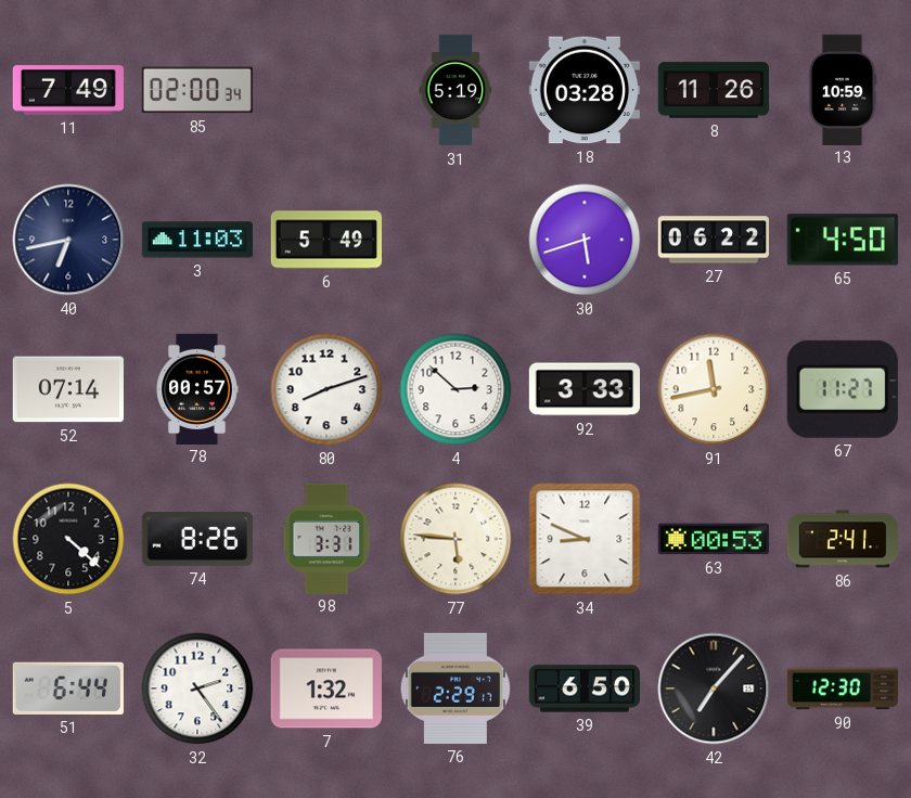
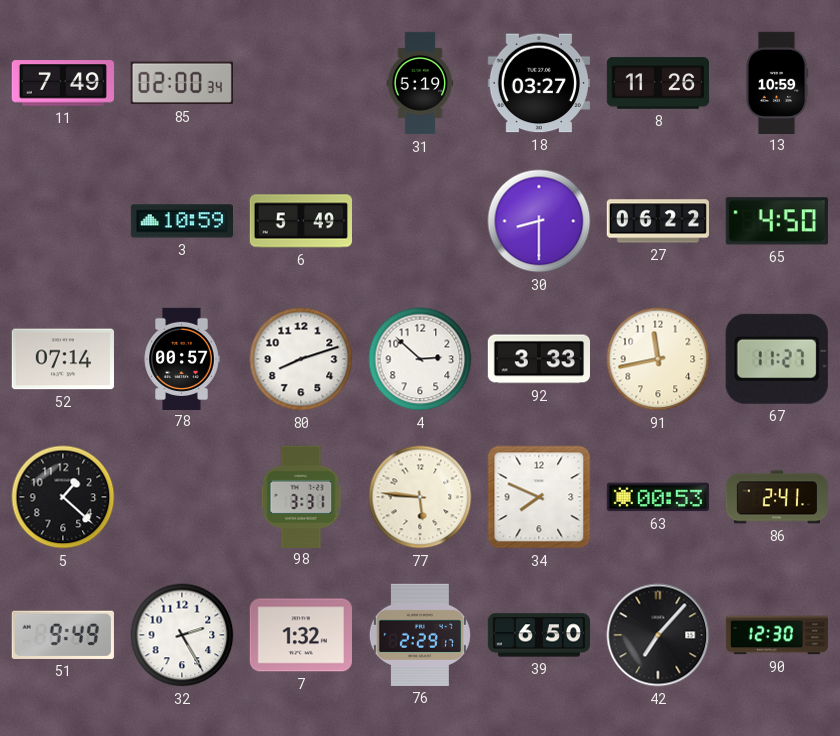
18: 03:28 -> 03:27 (539, 83)
40: 6:43 -> none (68, 240)
3: 11:03 -> 10:59 (181, 221)
30: 5:42 -> 8:30 (539, 221)
5: 4:22 -> 1:22 (63, 497)
74: 8:26 -> none (197, 540)
34: 8:49 -> 7:49 (539, 497)
51: 6:44 -> 9:49 (63, 635)
32: 2:24 -> 2:25 (182, 635)
